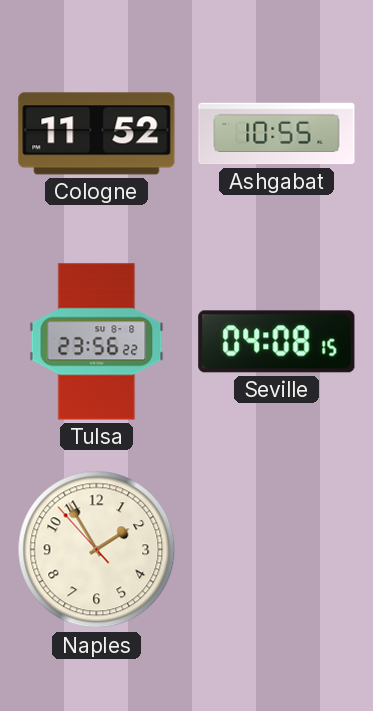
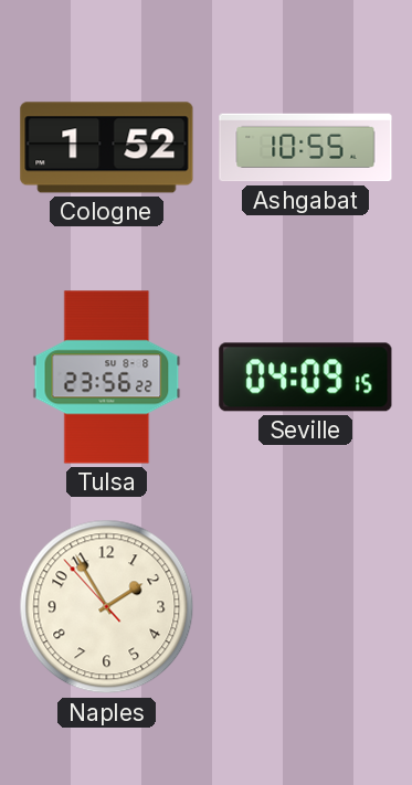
Cologne: 11:52 -> 1:52 (107, 148)
Seville: 04:08 -> 04:09 (306, 378)
